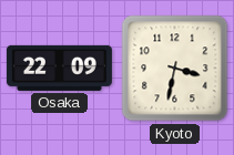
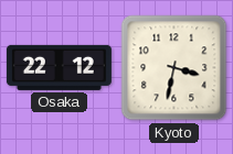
Osaka: 22:09 -> 22:12 (59, 67)
